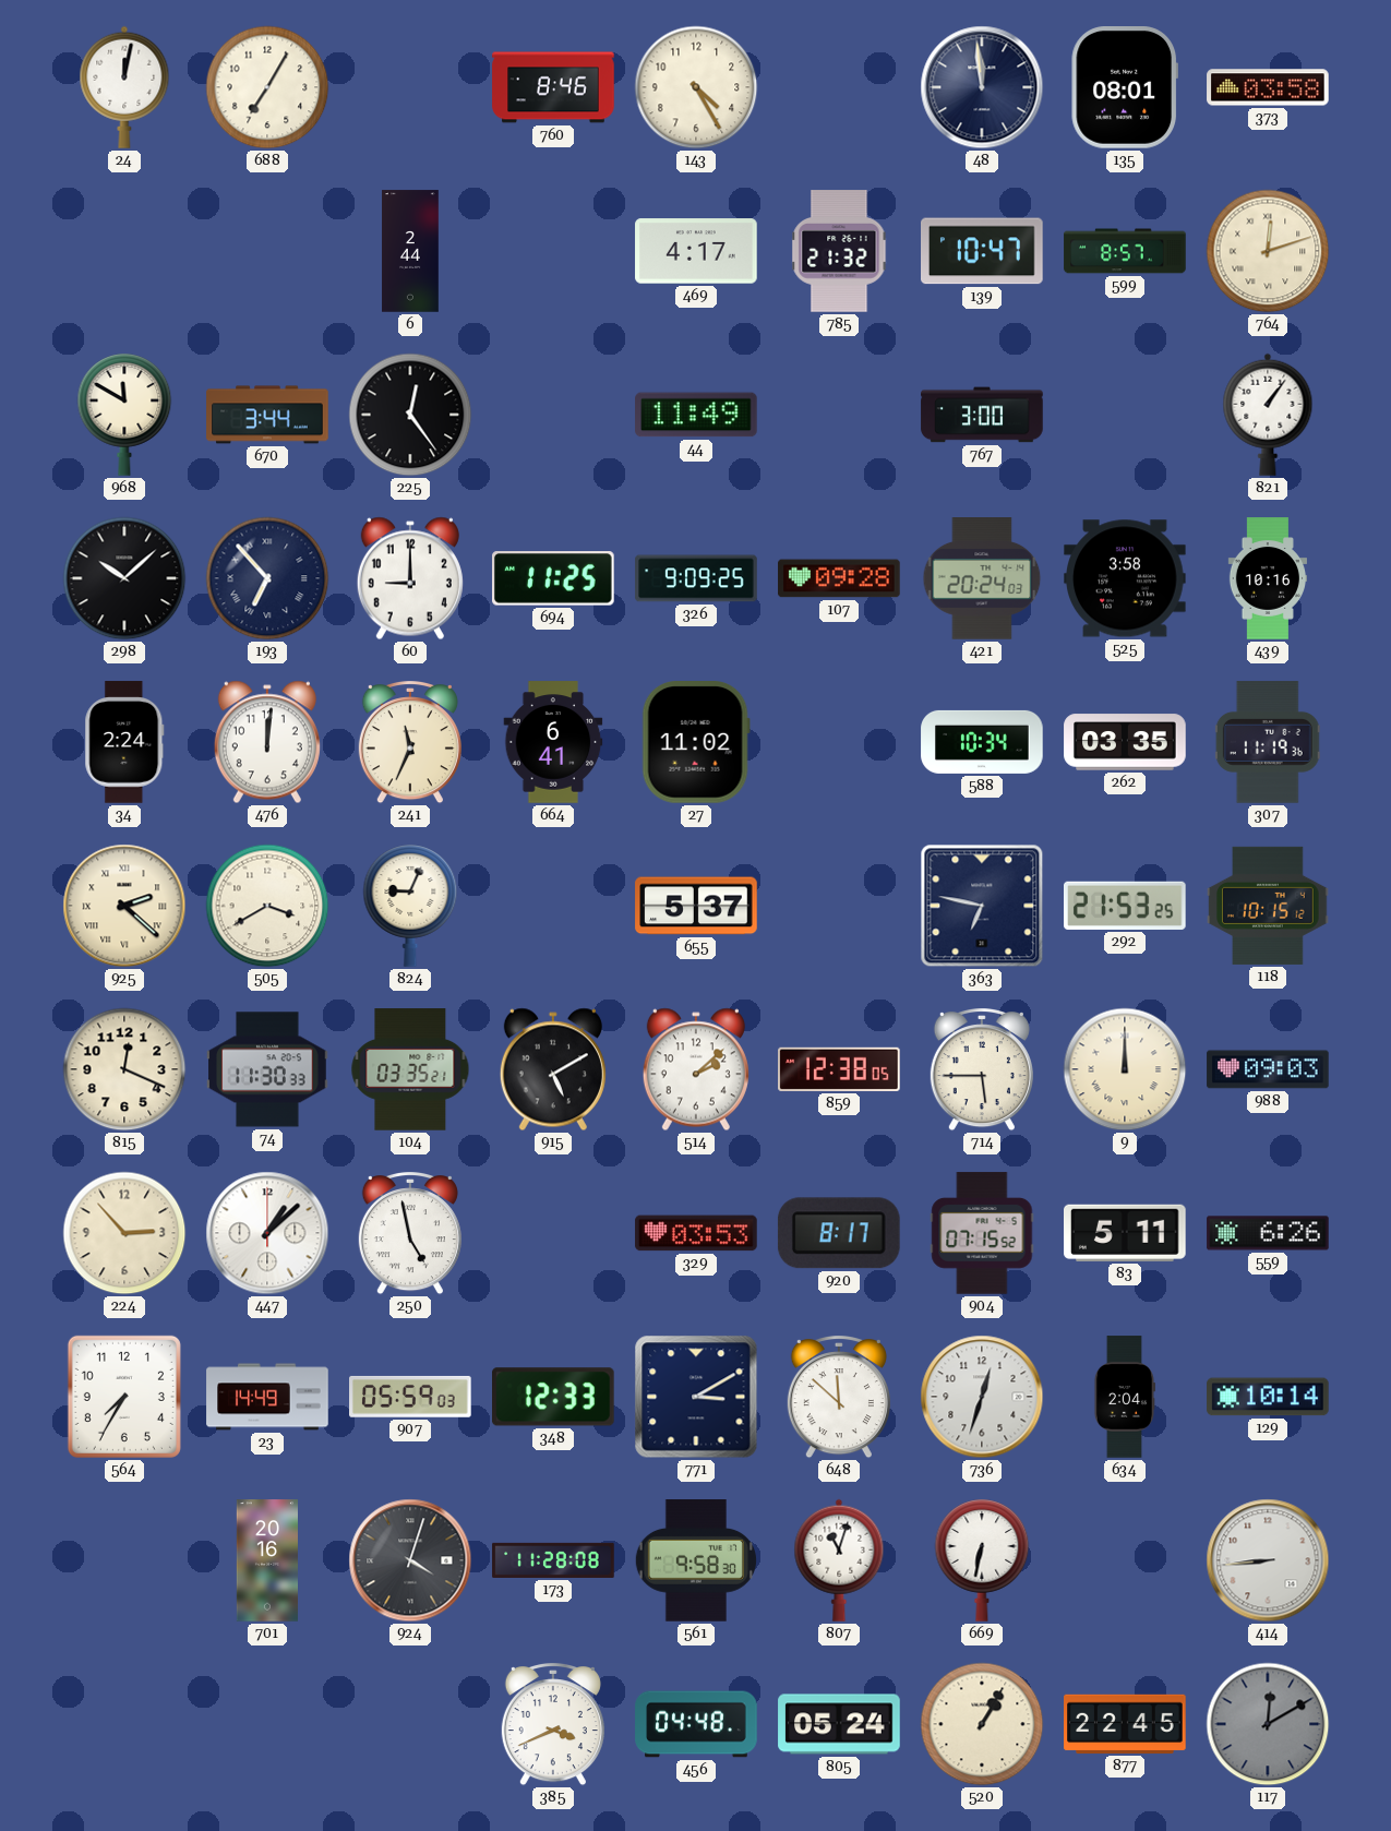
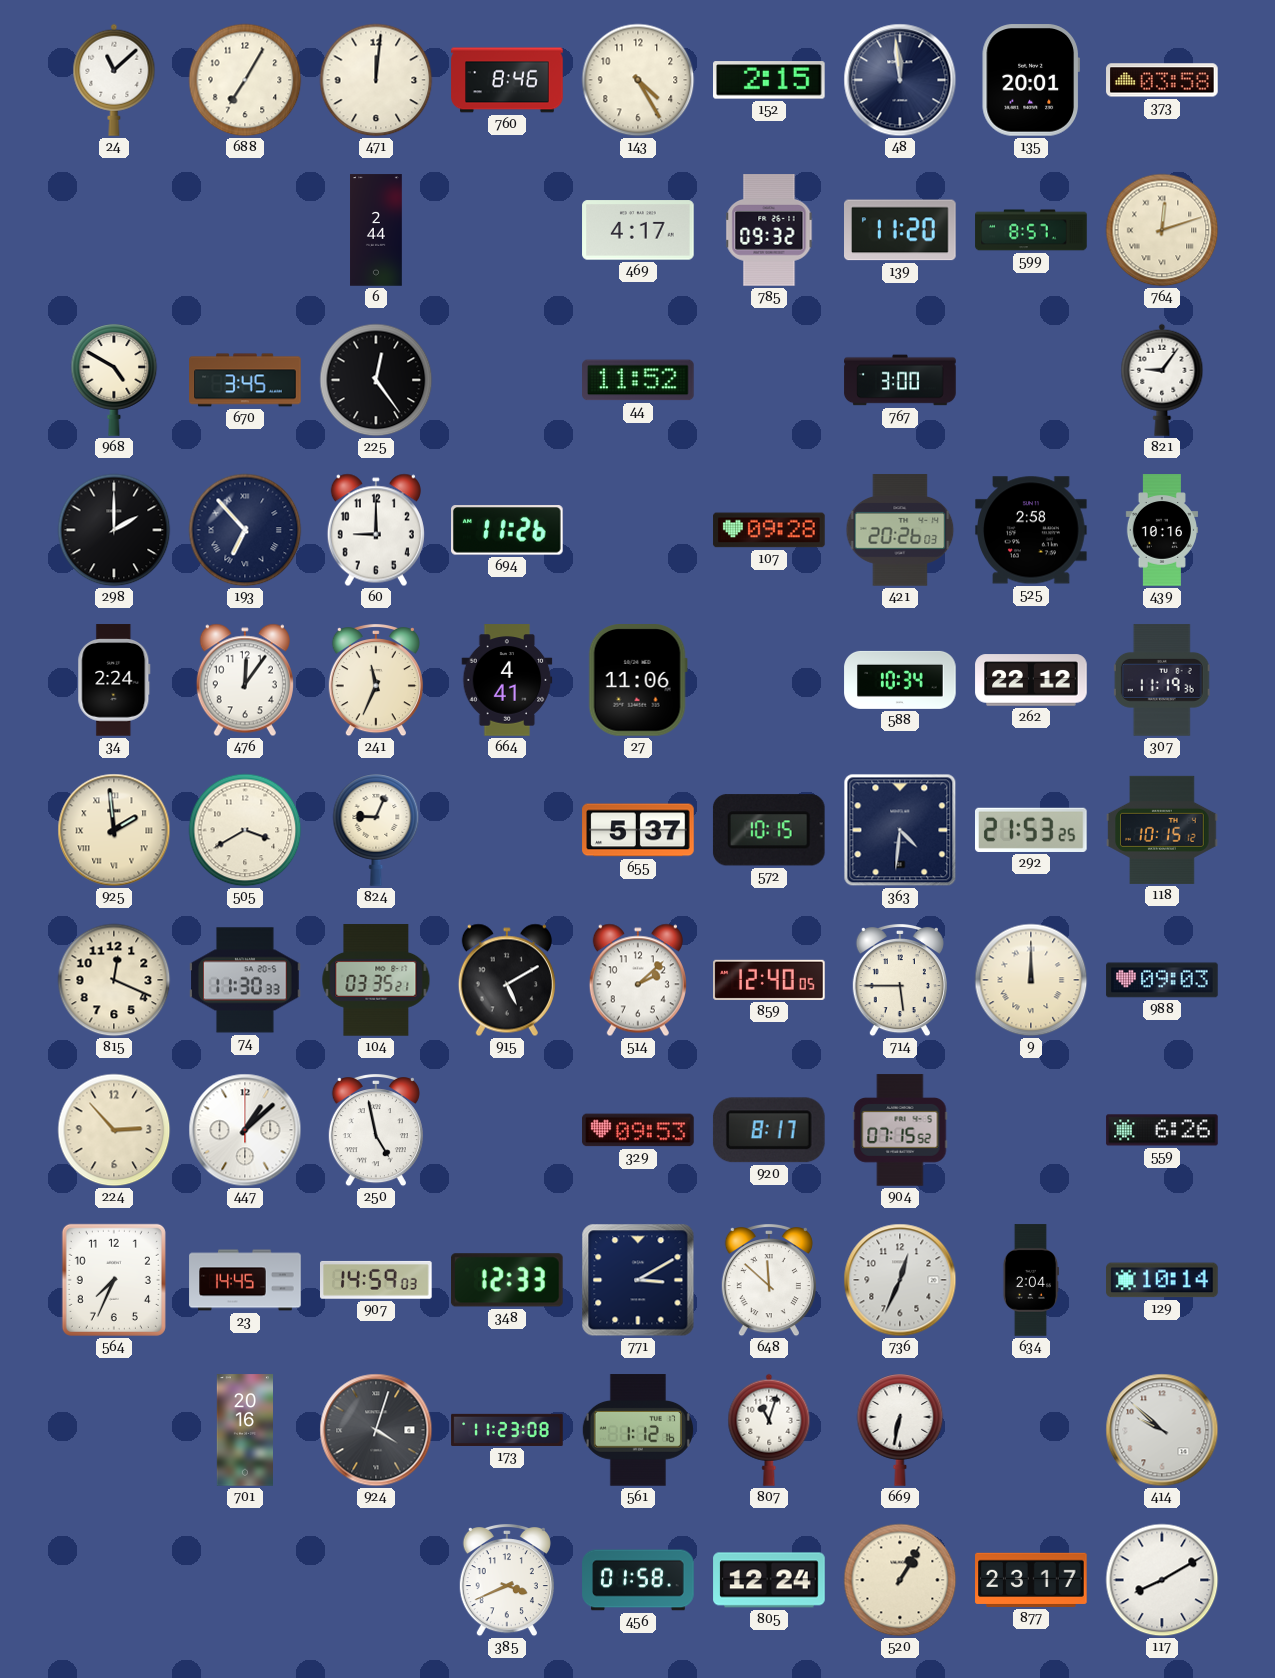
24: 12:02 -> 11:08 (114, 80)
471: none -> 12:01 (376, 80)
152: none -> 2:15 (770, 80)
135: 08:01 -> 20:01 (1031, 80)
785: 21:32 -> 09:32 (769, 230)
139: 10:47 -> 11:20 (901, 230)
968: 11:50 -> 4:50 (114, 380)
670: 3:44 -> 3:45 (245, 380)
44: 11:49 -> 11:52 (638, 380)
821: 1:06 -> 9:06 (1162, 380)
298: 10:08 -> 2:00 (114, 530)
694: 11:25 -> 11:26 (508, 530)
326: 9:09 -> none (696, 578)
421: 20:24 -> 20:26 (900, 530)
525: 3:58 -> 2:58 (1031, 530)
476: 12:01 -> 12:06 (245, 680)
664: 6:41 -> 4:41 (507, 680)
27: 11:02 -> 11:06 (638, 681)
262: 03:35 -> 22:12 (1031, 680)
925: 2:22 -> 1:59 (114, 830)
572: none -> 10:15 (769, 830)
363: 6:47 -> 4:31 (900, 830)
859: 12:38 -> 12:40 (769, 980)
329: 03:53 -> 09:53 (638, 1130)
83: 5:11 -> none (1126, 1233)
564: 7:35 -> 7:34 (114, 1280)
23: 14:49 -> 14:45 (245, 1280)
907: 05:59 -> 14:59 (376, 1280)
736: 12:33 -> 12:34 (900, 1280)
173: 11:28 -> 11:23 (507, 1430)
561: 9:58 -> 1:12 (638, 1430)
414: 8:44 -> 9:52 (1162, 1430)
456: 04:48 -> 01:58 (638, 1580)
805: 05:24 -> 12:24 (769, 1580)
877: 22:45 -> 23:17 (1031, 1580)
117: 12:10 -> 8:10 (1162, 1580)
117 dial: grey -> white (1162, 1580)
